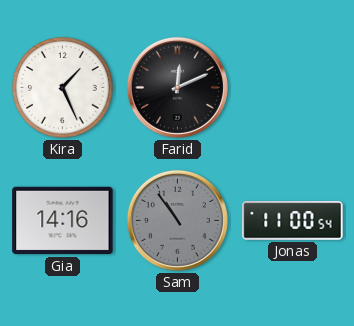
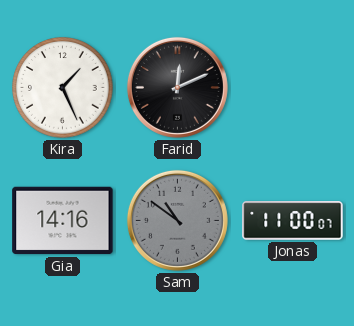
Sam: 10:54 -> 10:51 (177, 220)
Jonas: 11:00:54 -> 11:00:07 (293, 221)
